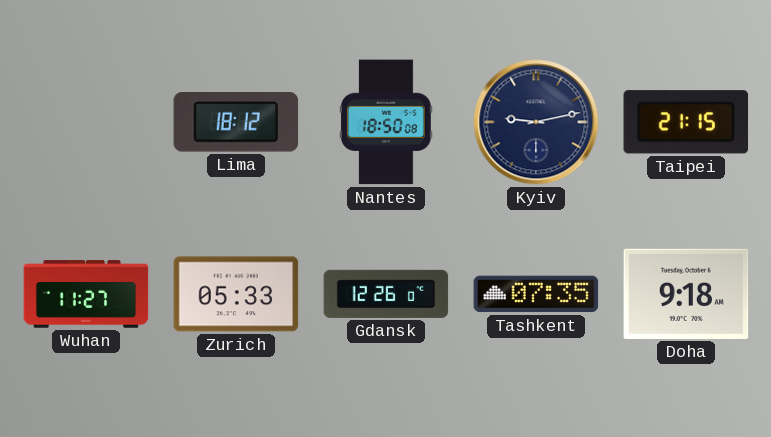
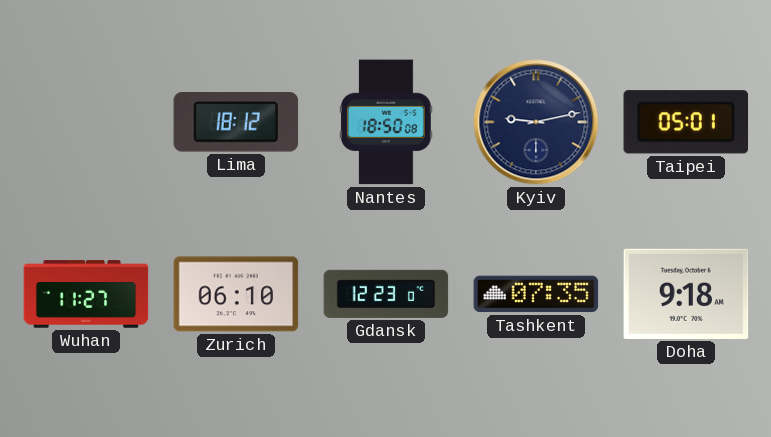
Taipei: 21:15 -> 05:01 (686, 122)
Zurich: 05:33 -> 06:10 (236, 294)
Gdansk: 12:26 -> 12:23 (386, 294)
